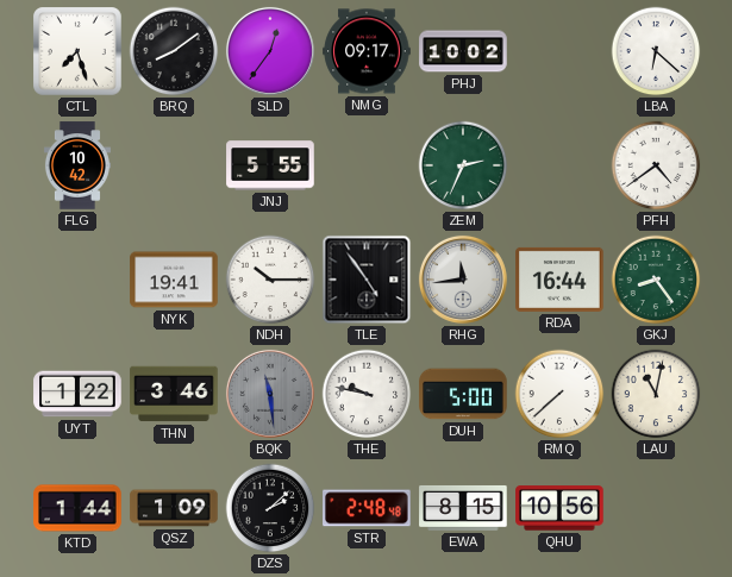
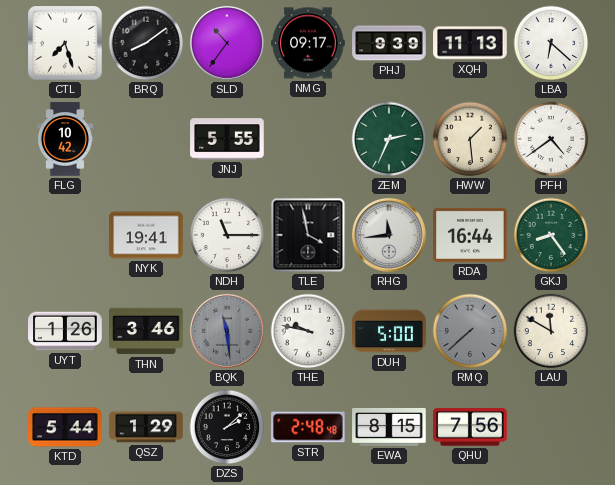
SLD: 12:36 -> 10:36 (227, 43)
PHJ: 10:02 -> 9:39 (389, 43)
XQH: none -> 11:13 (470, 43)
HWW: none -> 1:29 (470, 139)
NDH: 10:15 -> 11:15 (227, 235)
TLE: 4:54 -> 3:58 (308, 235)
UYT: 1:22 -> 1:26 (65, 331)
RMQ dial: white -> grey (470, 331)
LAU: 11:02 -> 11:50 (551, 331)
KTD: 1:44 -> 5:44 (65, 427)
QSZ: 1:09 -> 1:29 (146, 427)
QHU: 10:56 -> 7:56 (470, 427)
